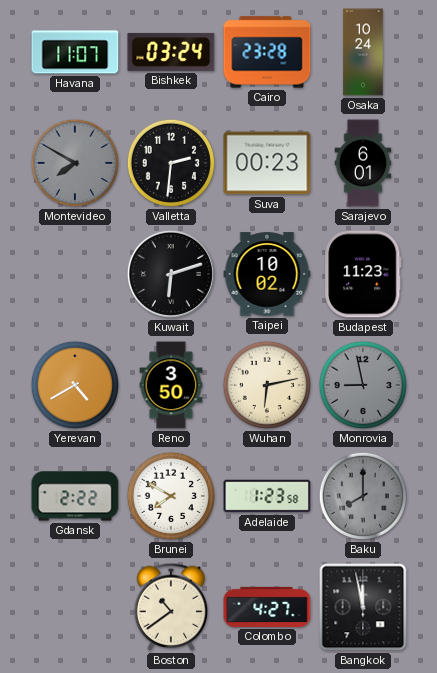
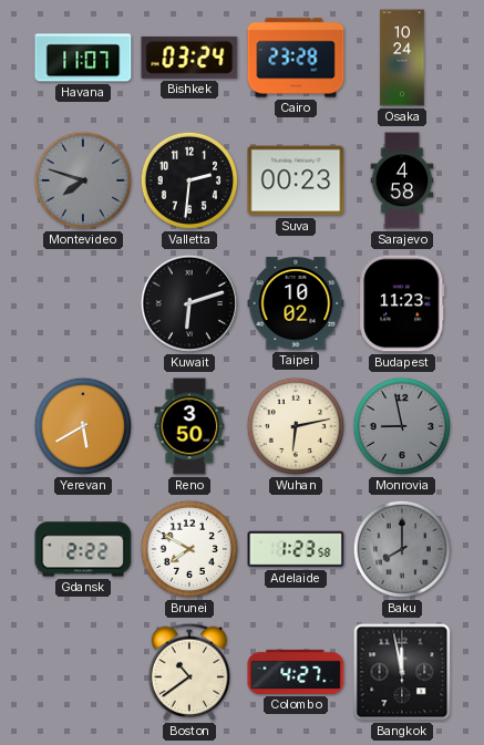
Montevideo: 7:50 -> 7:48 (83, 180)
Sarajevo: 6:01 -> 4:58 (402, 180)
Yerevan: 4:40 -> 5:40 (83, 426)
